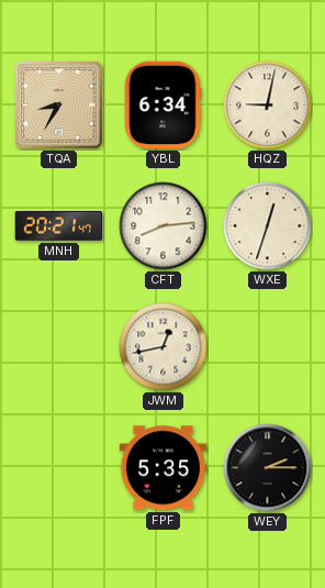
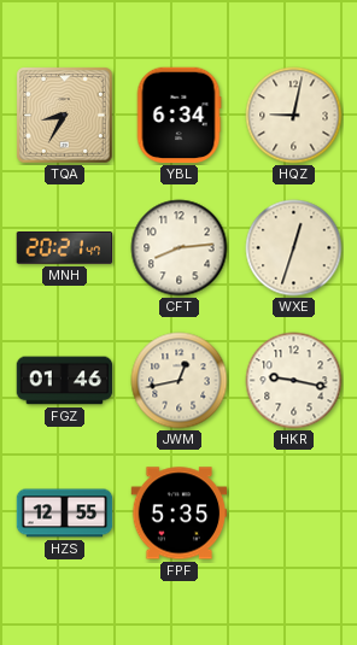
FGZ: none -> 01:46 (65, 381)
HKR: none -> 9:17 (294, 381)
HZS: none -> 12:55 (65, 514)
WEY: 2:15 -> none (268, 468)
